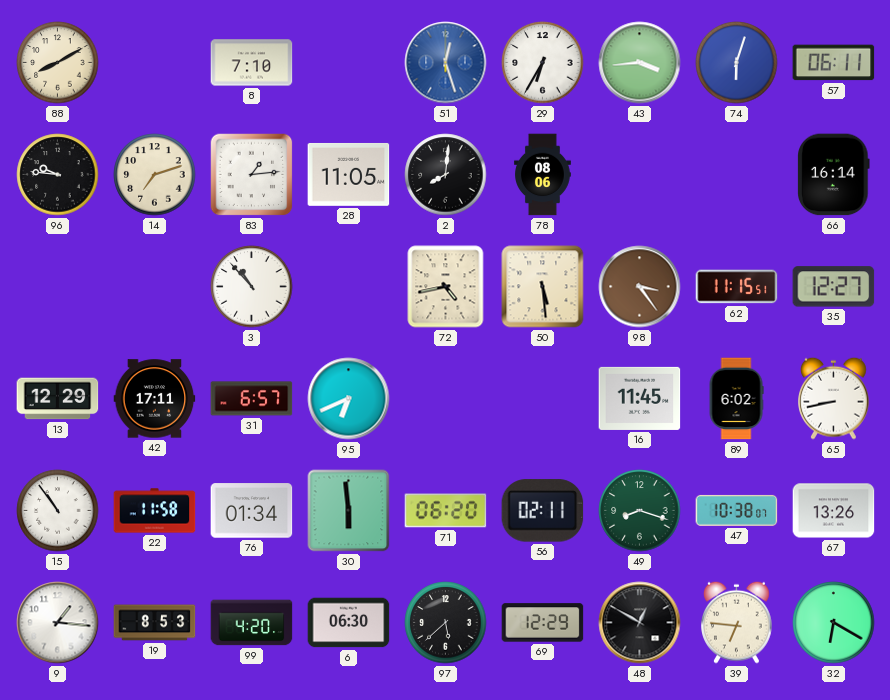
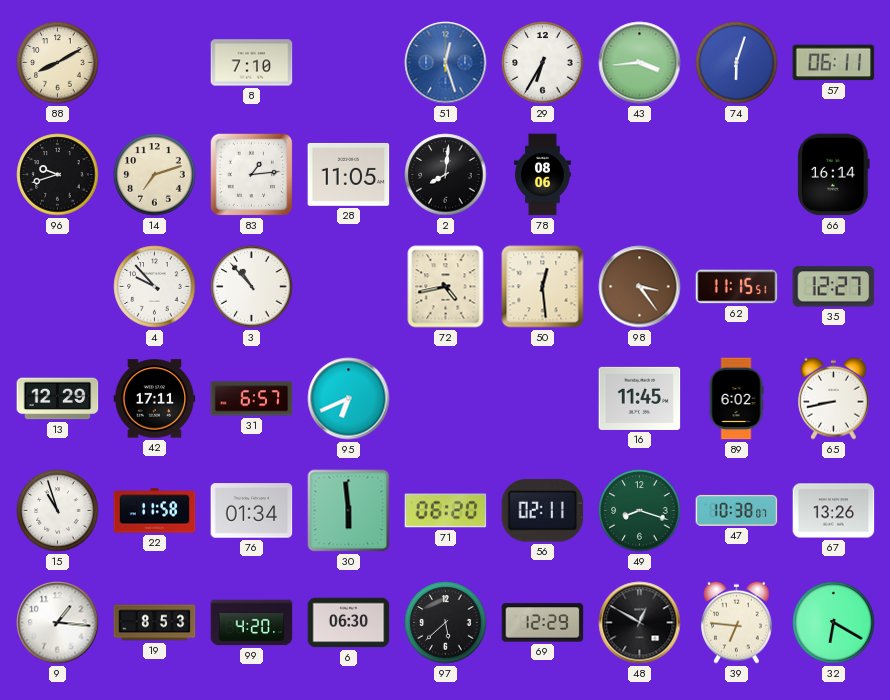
96: 9:46 -> 9:42 (58, 175)
4: none -> 9:53 (155, 287)
50: 5:29 -> 12:29 (543, 287)
15: 10:54 -> 10:57 (58, 511)
